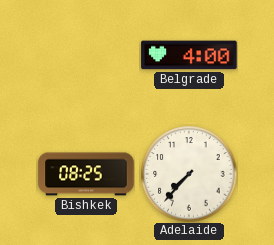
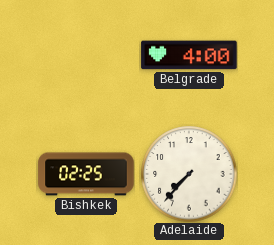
Bishkek: 08:25 -> 02:25 (86, 174)
